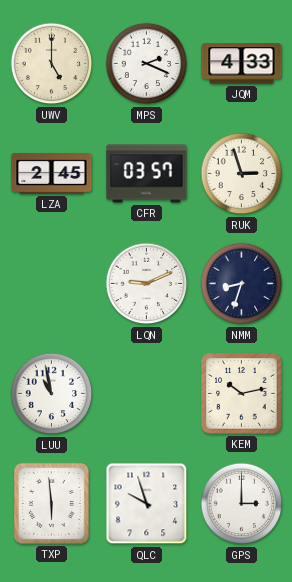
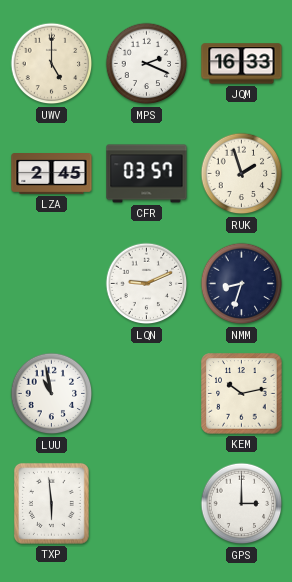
JQM: 4:33 -> 16:33 (242, 64)
RUK: 2:57 -> 1:57 (242, 174)
QLC: 9:57 -> none (147, 504)
